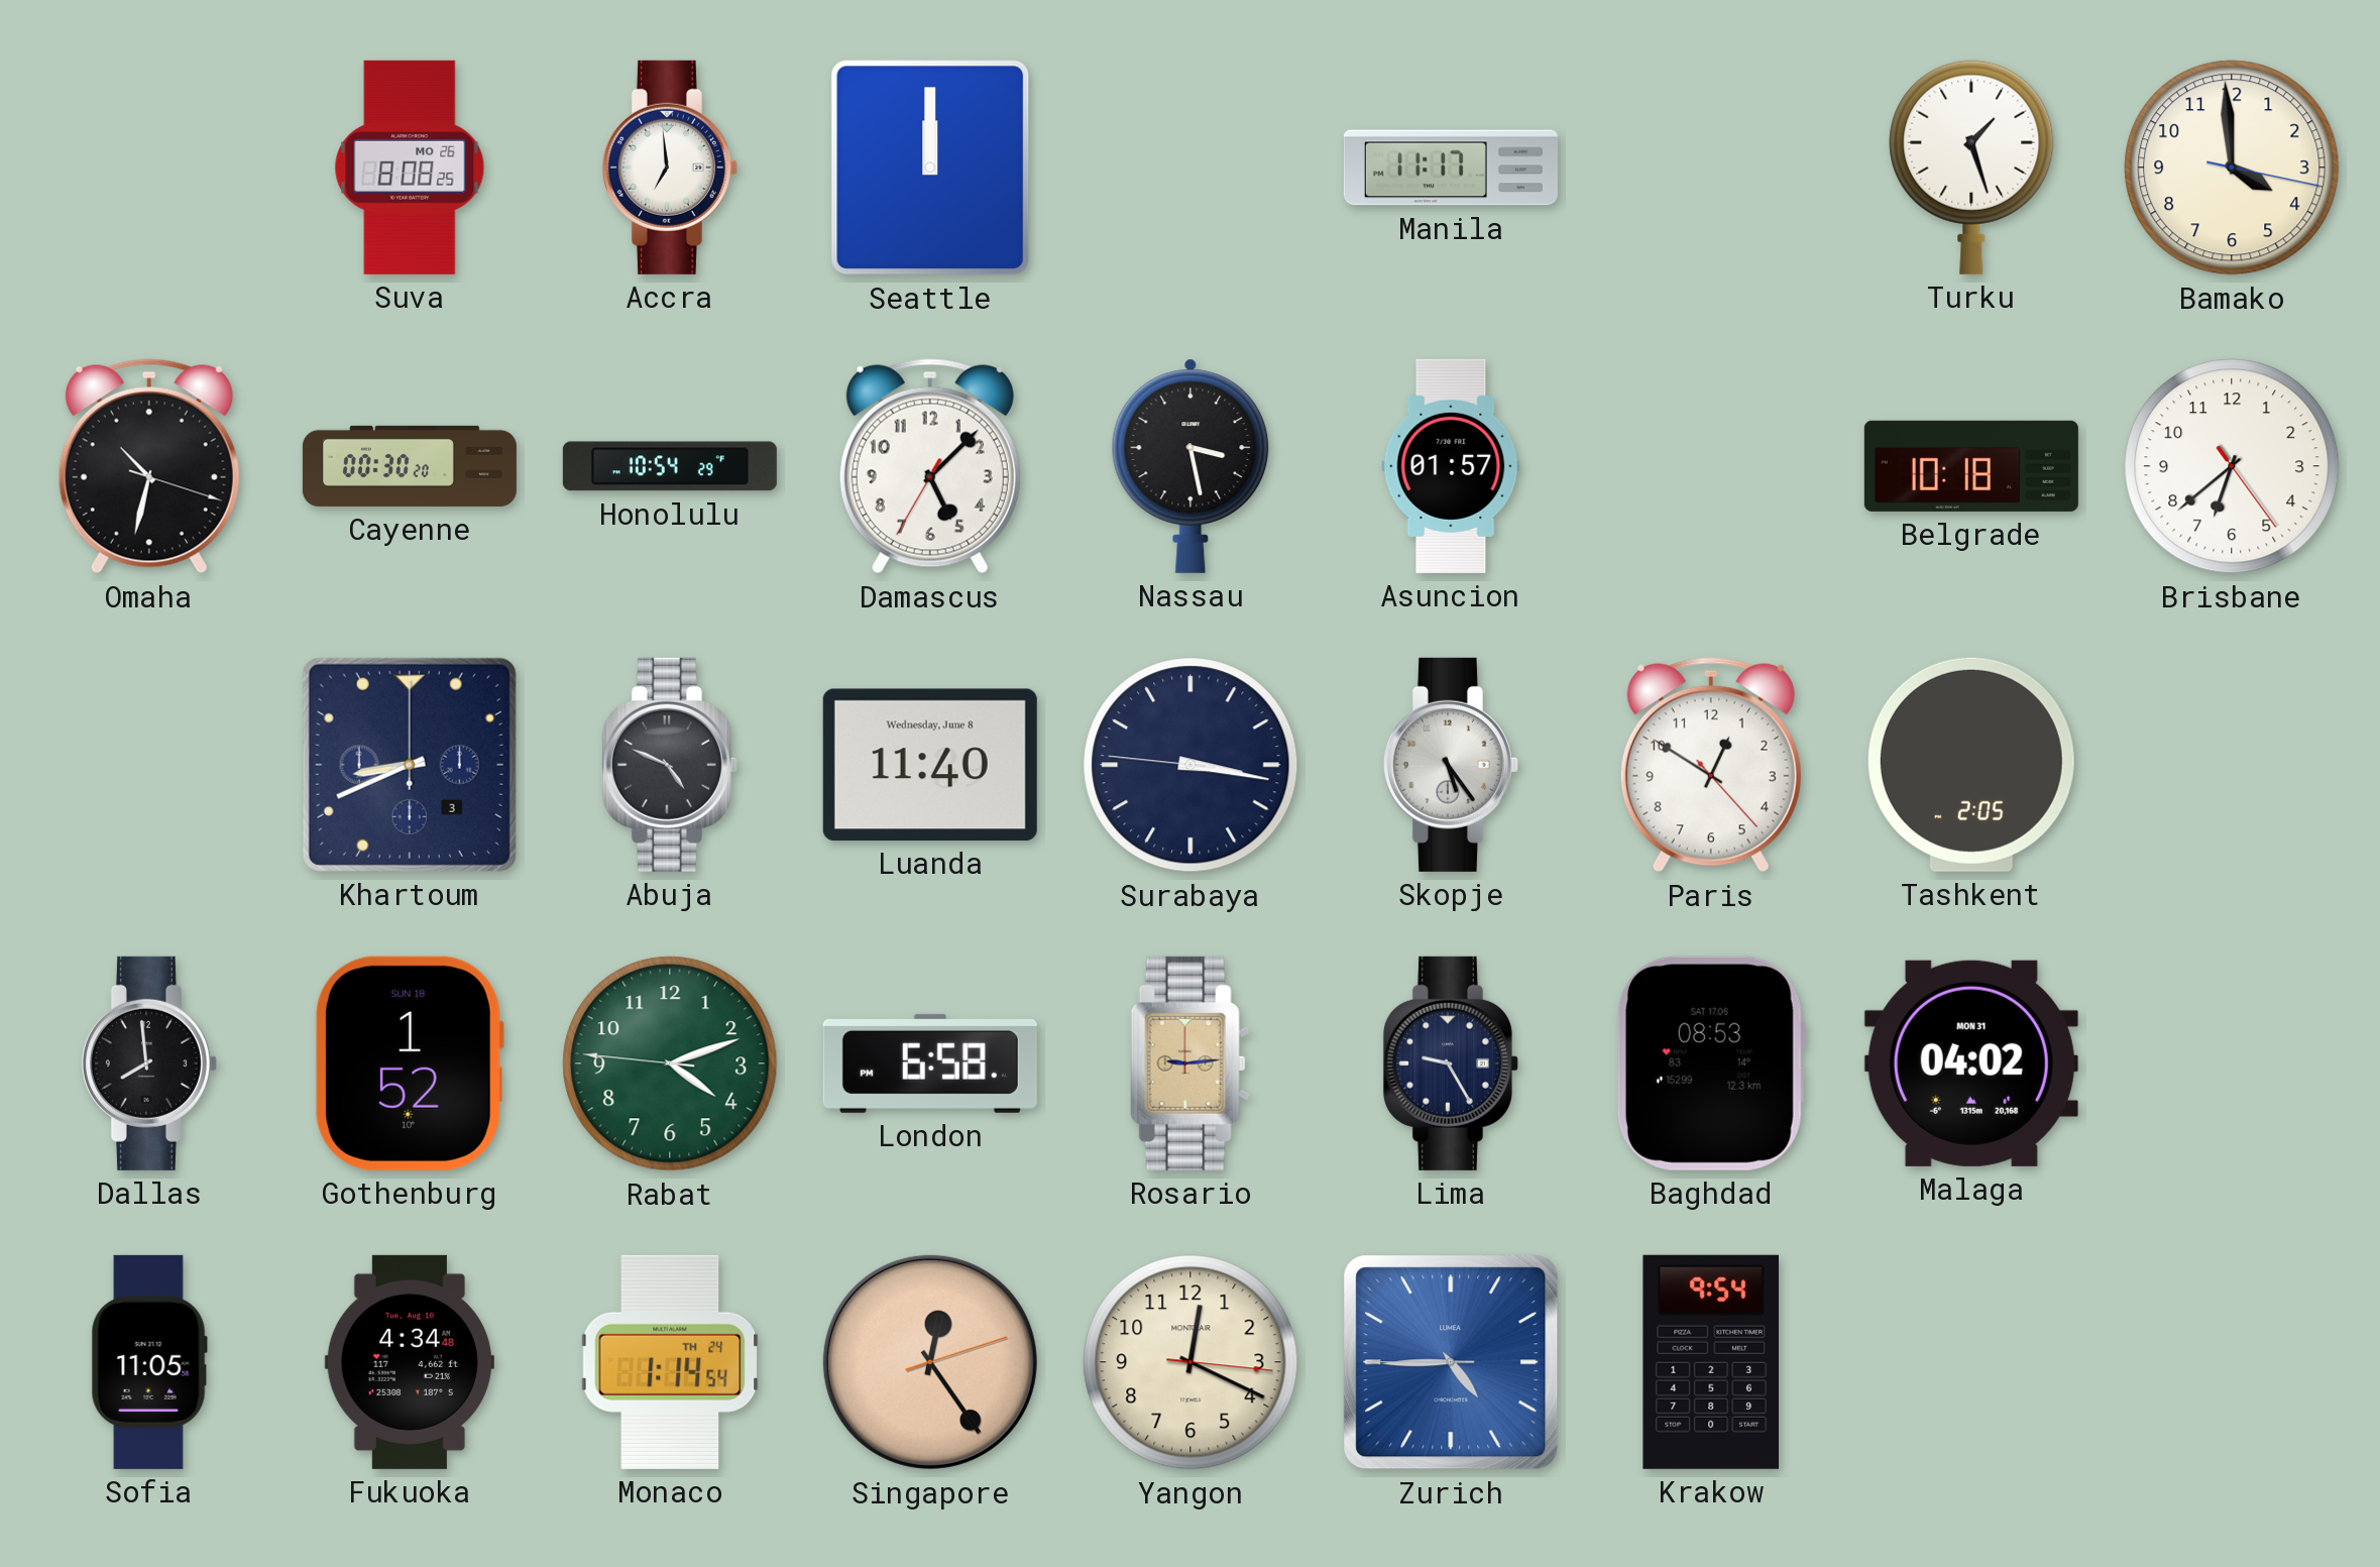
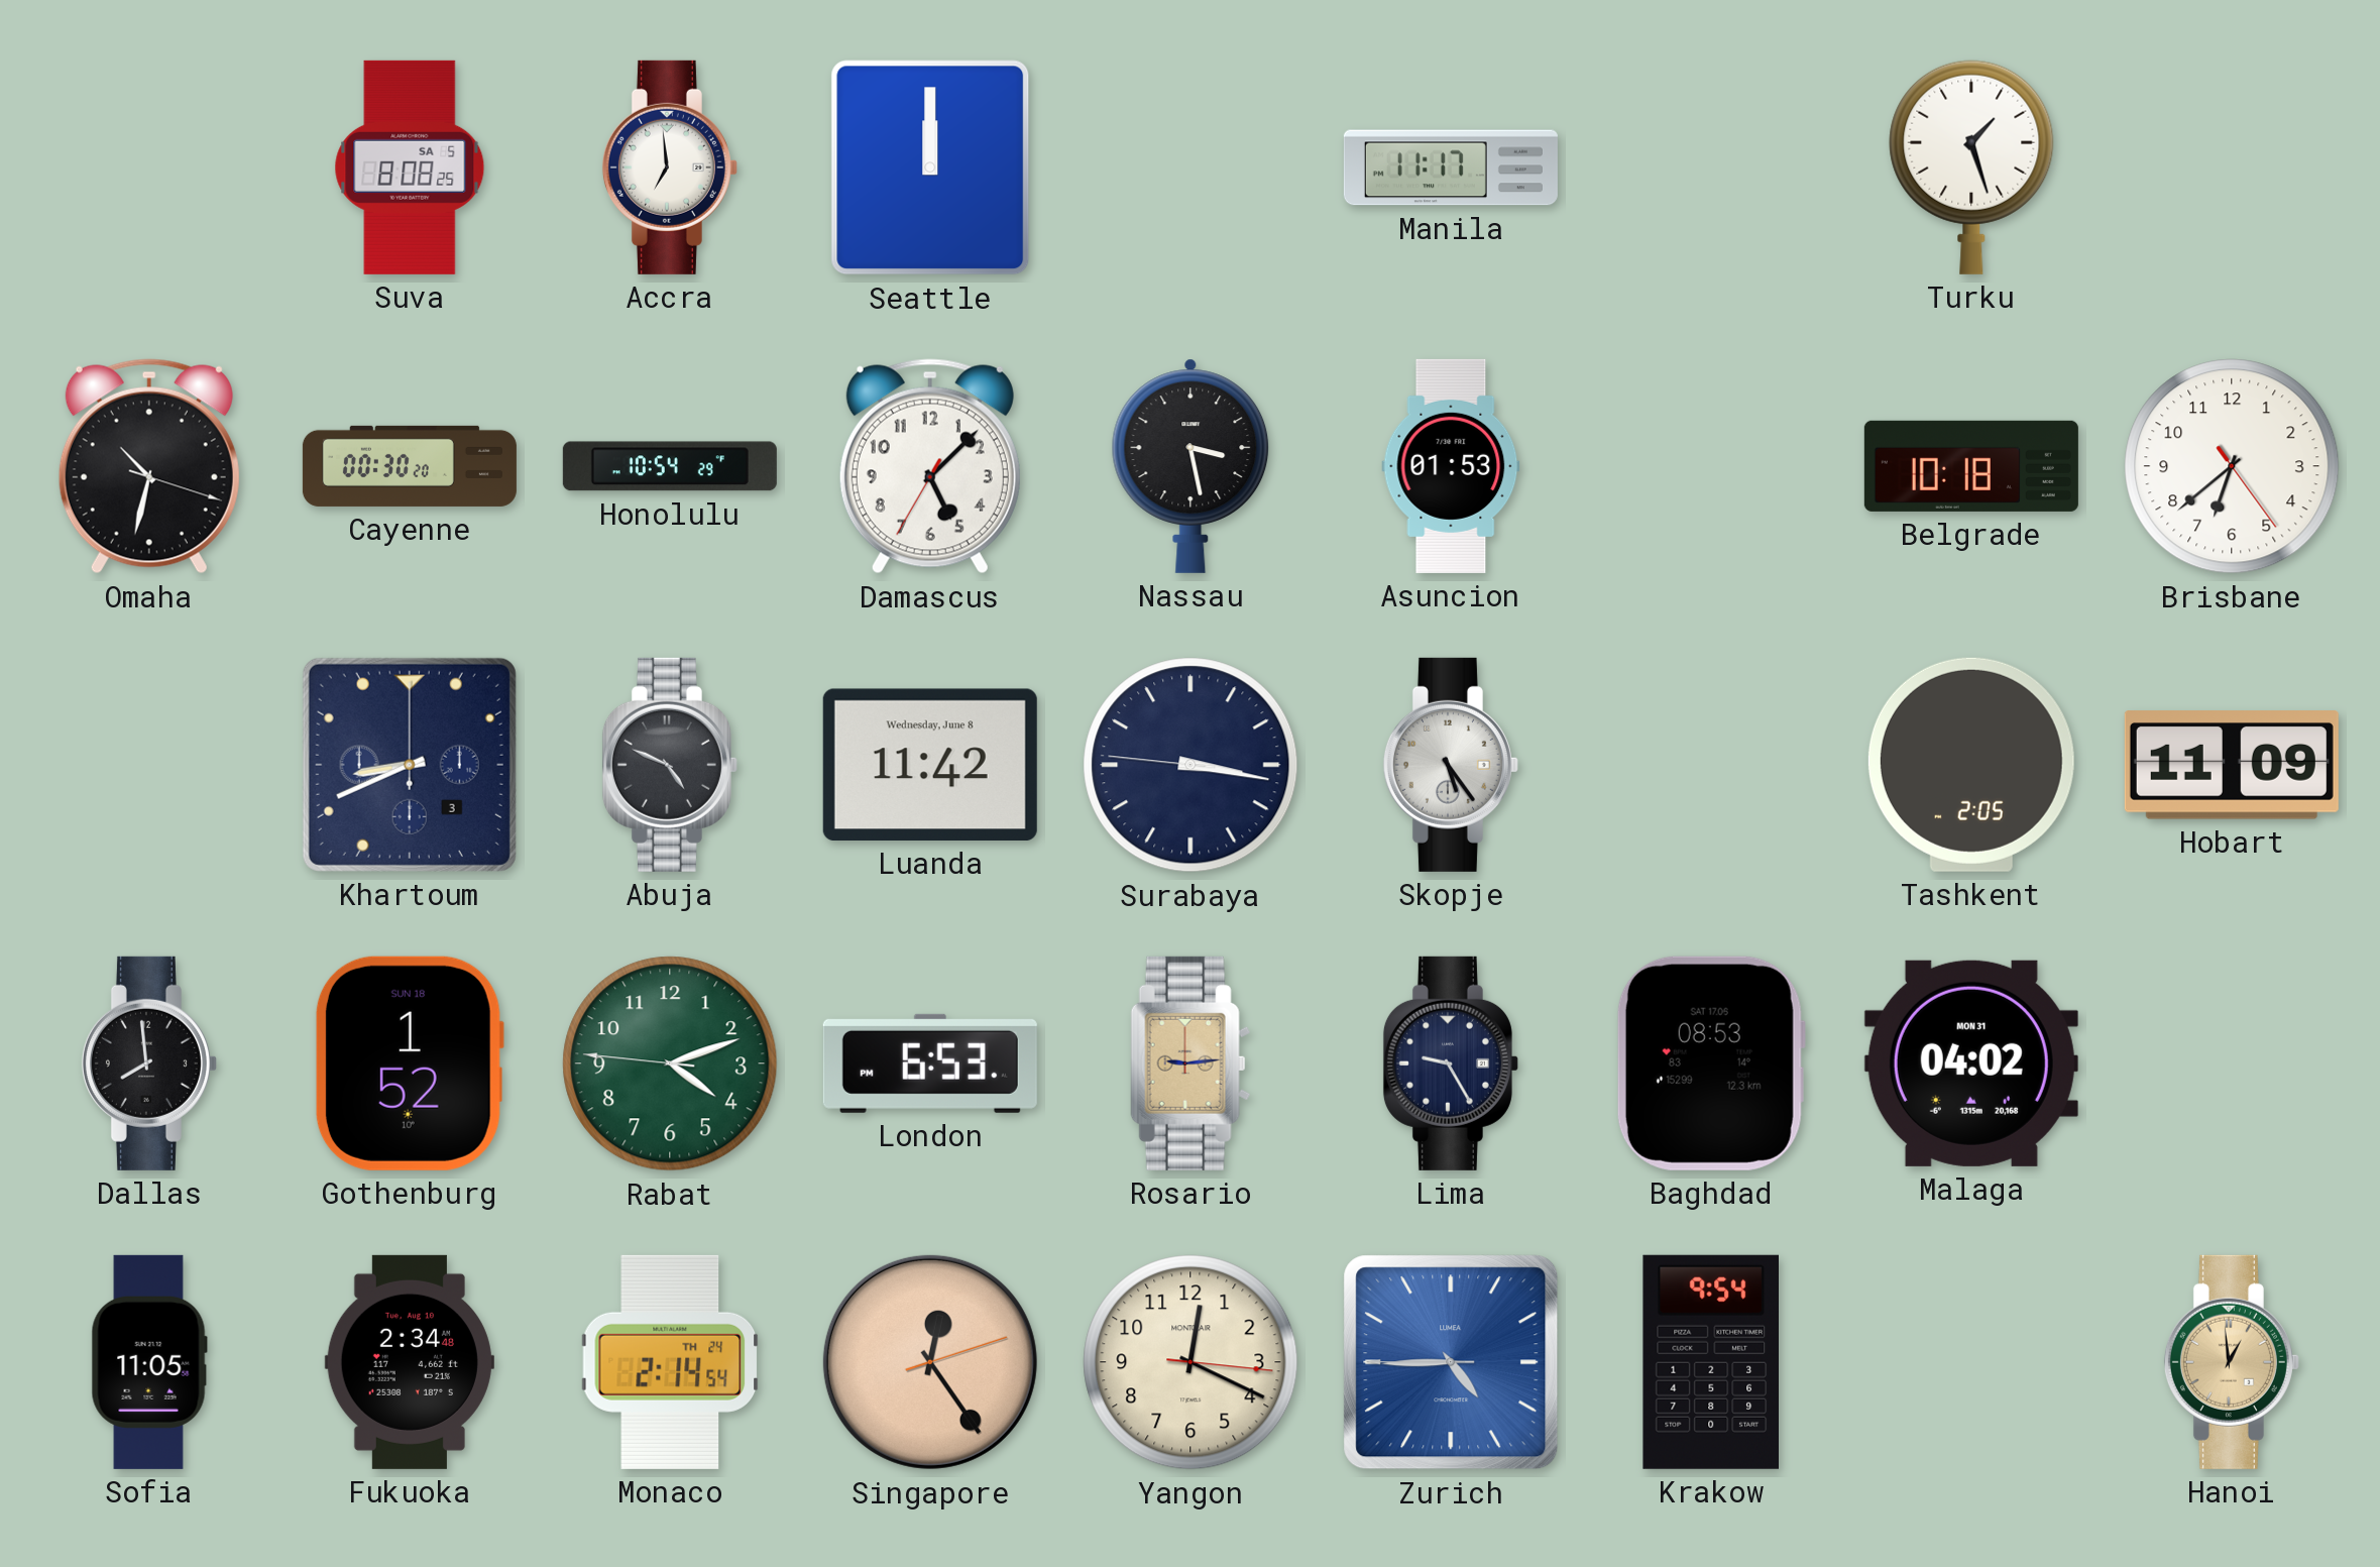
Suva date: MO 26 -> SA 5 (410, 167)
Bamako: 3:59 -> none (2232, 167)
Asuncion: 01:57 -> 01:53 (1451, 466)
Luanda: 11:40 -> 11:42 (930, 765)
Paris: 12:50 -> none (1711, 765)
Hobart: none -> 11:09 (2232, 765)
London: 6:58 -> 6:53 (930, 1064)
Fukuoka: 4:34 -> 2:34 (410, 1362)
Monaco: 1:14 -> 2:14 (670, 1362)
Hanoi: none -> 12:59 (2232, 1362)
